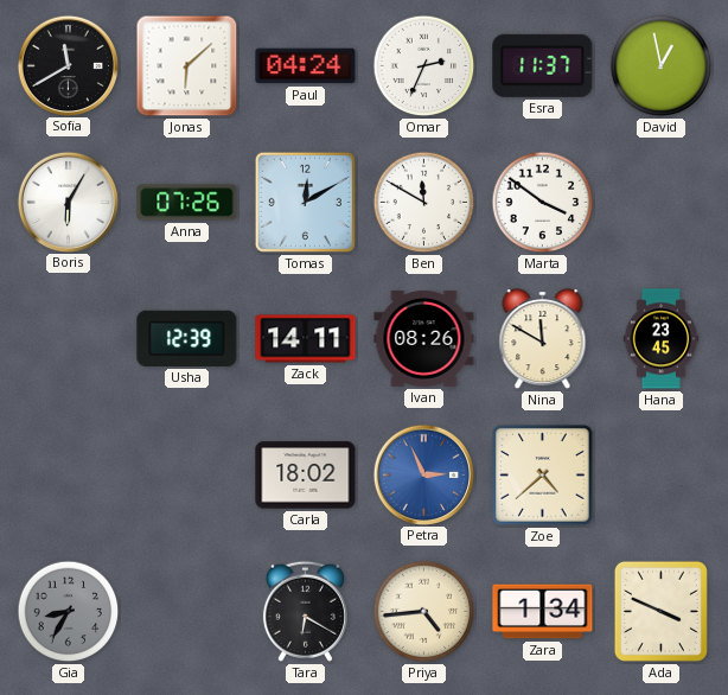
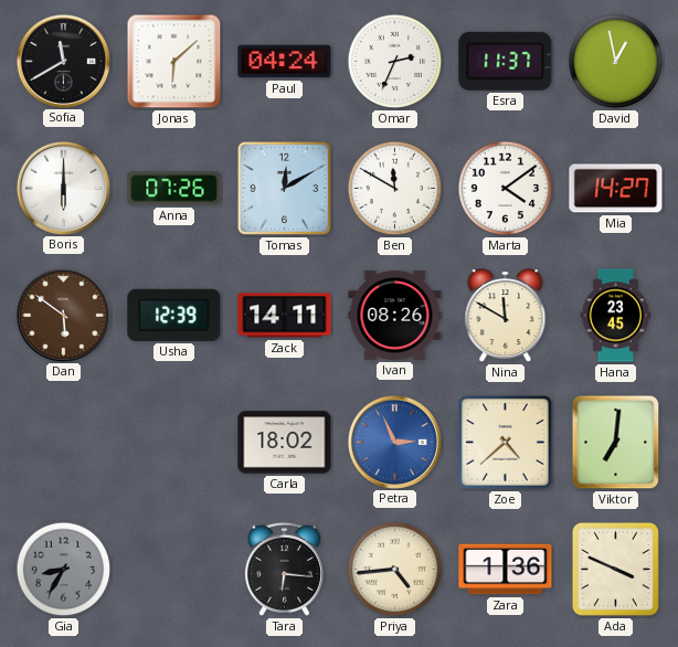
Boris: 6:05 -> 6:00 (63, 188)
Marta: 3:51 -> 4:09 (506, 189)
Mia: none -> 14:27 (616, 189)
Dan: none -> 5:51 (63, 315)
Viktor: none -> 7:01 (616, 443)
Tara: 6:20 -> 6:16 (284, 569)
Zara: 1:34 -> 1:36 (506, 570)
